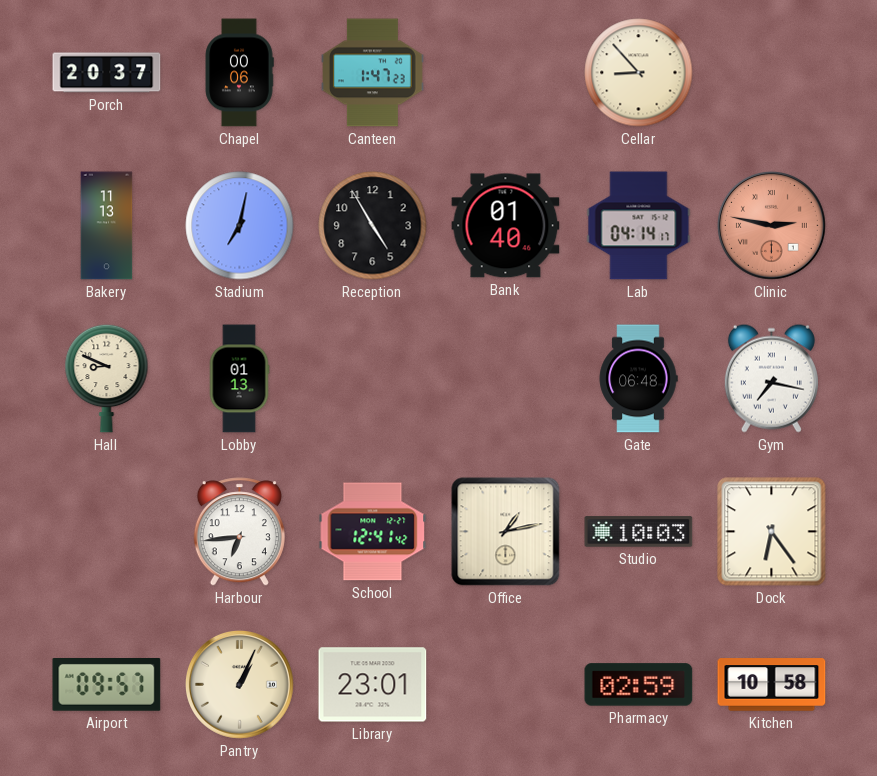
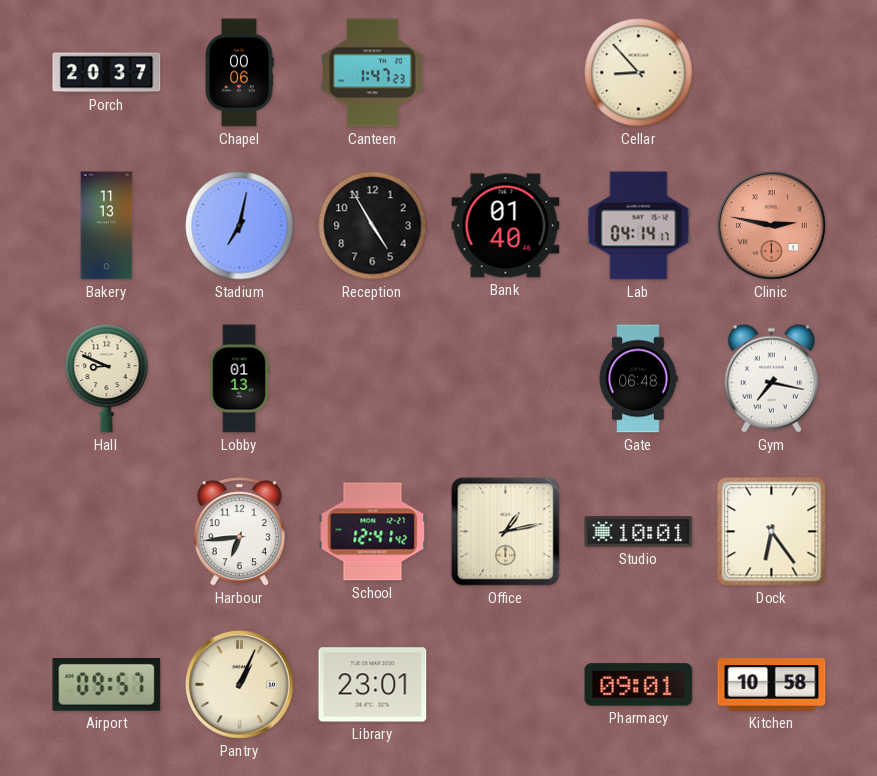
Studio: 10:03 -> 10:01 (639, 532)
Pharmacy: 02:59 -> 09:01 (639, 685)
